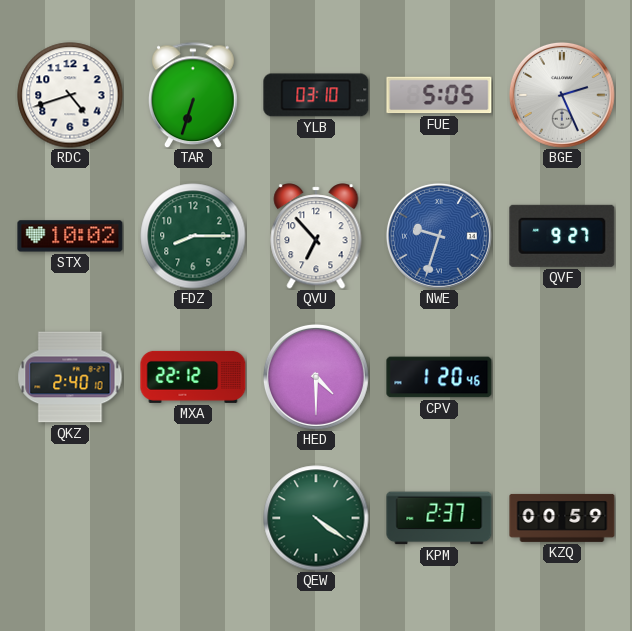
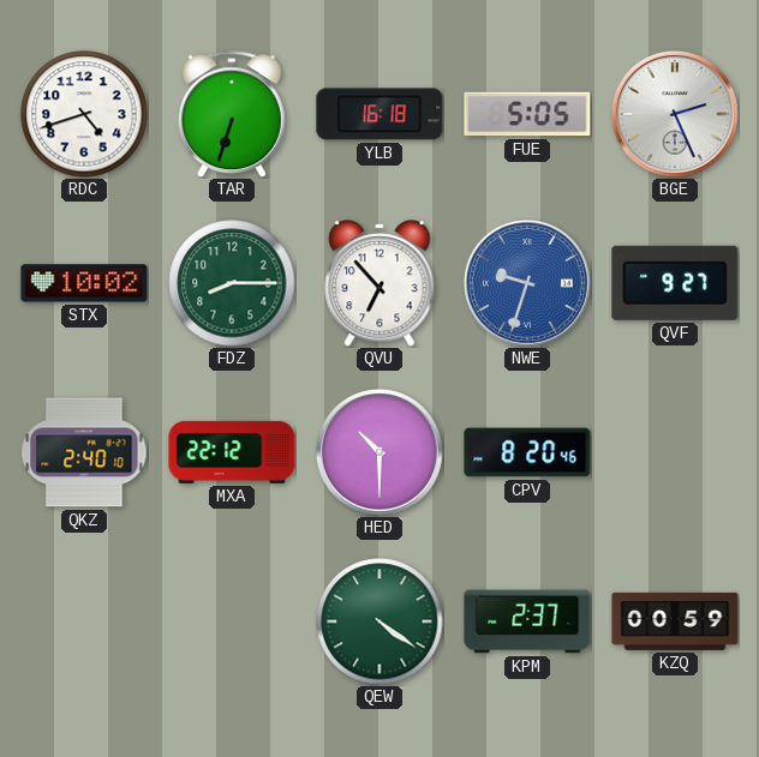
YLB: 03:10 -> 16:18 (379, 114)
HED: 4:30 -> 10:30 (379, 452)
CPV: 1:20 -> 8:20 (527, 452)
